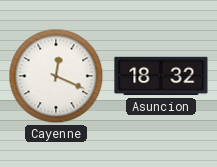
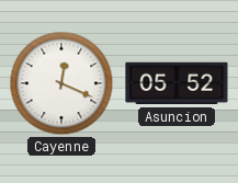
Asuncion: 18:32 -> 05:52 (177, 83)
